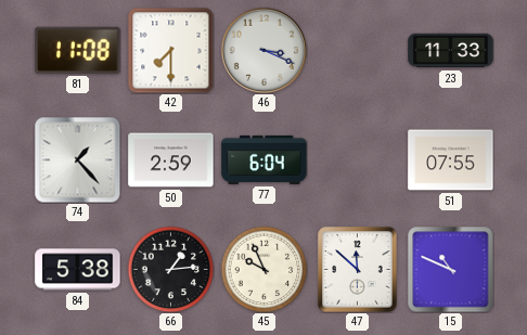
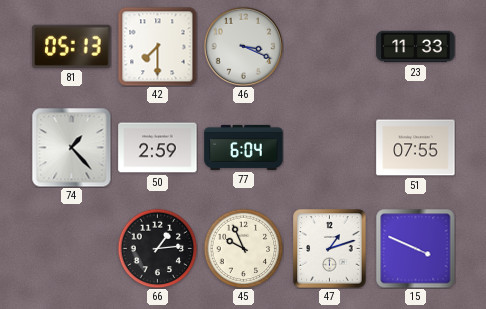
81: 11:08 -> 05:13 (72, 46)
84: 5:38 -> none (78, 270)
47: 11:52 -> 1:12 (330, 249)
15: 10:49 -> 3:49 (415, 248)
